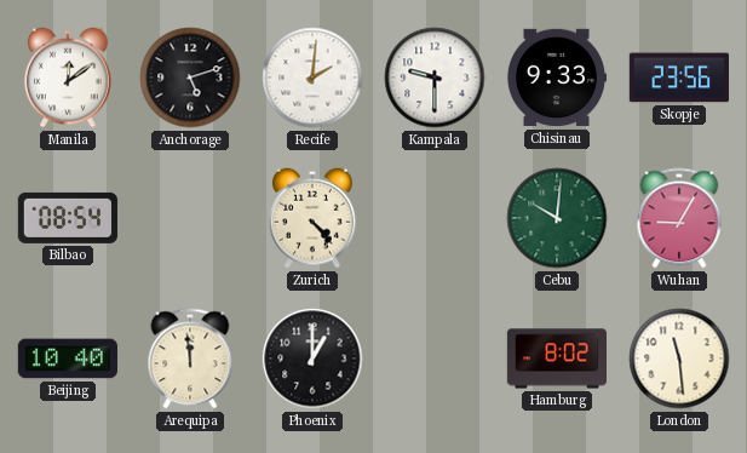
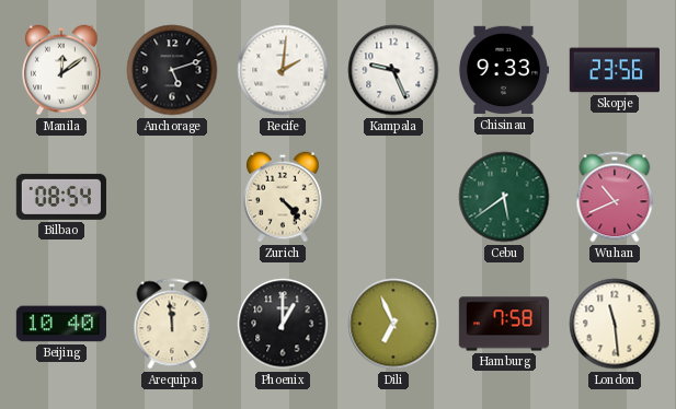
Kampala: 9:30 -> 9:26 (393, 70)
Cebu: 10:01 -> 5:39 (504, 197)
Wuhan: 9:05 -> 10:41 (615, 197)
Dili: none -> 6:56 (393, 324)
Hamburg: 8:02 -> 7:58 (503, 324)
